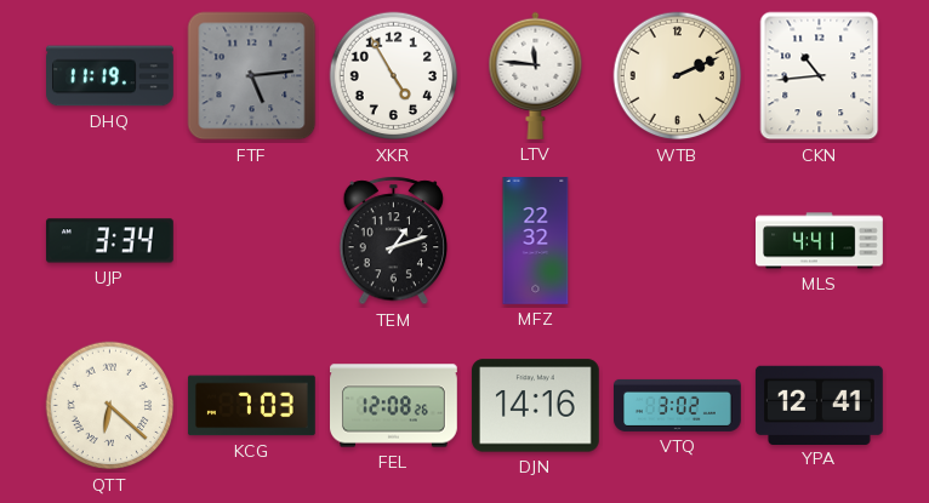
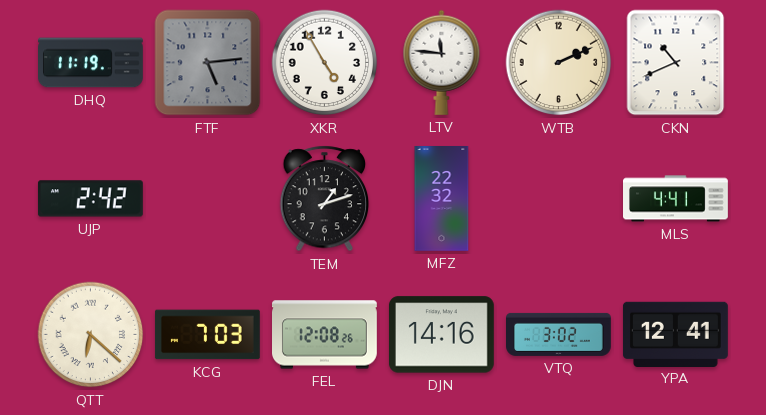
CKN: 10:44 -> 10:41 (676, 63)
UJP: 3:34 -> 2:42 (90, 199)
